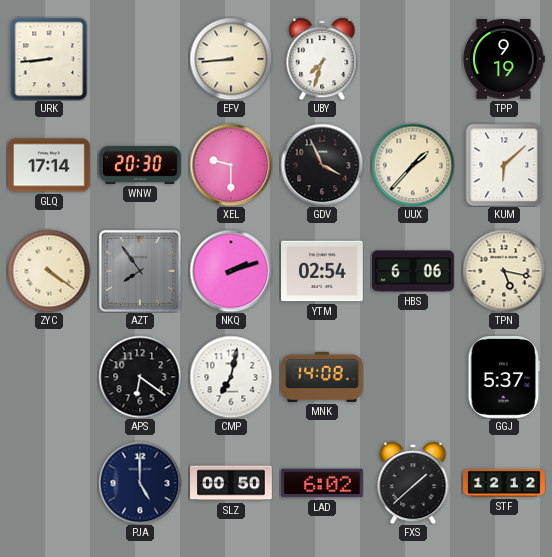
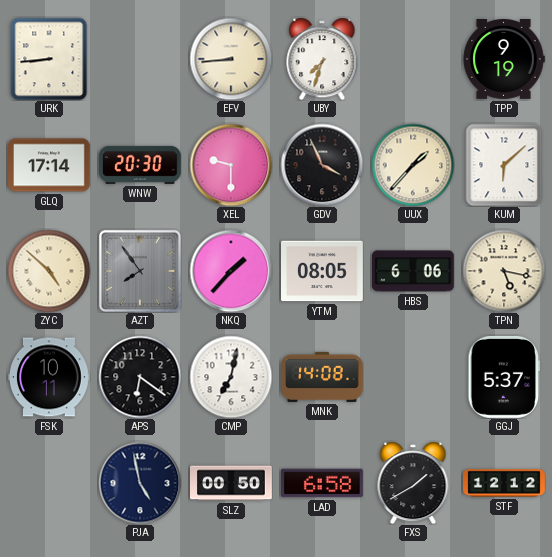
ZYC: 4:21 -> 4:52 (49, 271)
NKQ: 2:12 -> 1:37 (231, 271)
YTM: 02:54 -> 08:05 (323, 271)
FSK: none -> 10:11 (50, 377)
PJA: 5:00 -> 4:58 (140, 483)
LAD: 6:02 -> 6:58 (323, 483)
FXS: 1:38 -> 1:40 (413, 483)
